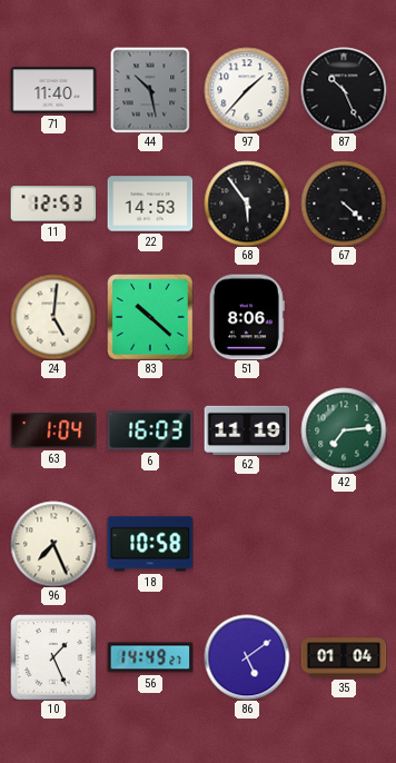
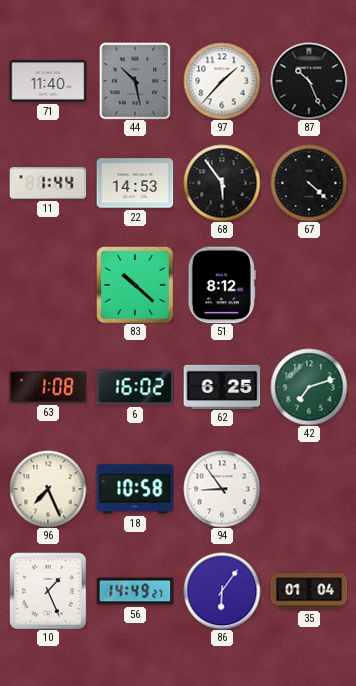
11: 12:53 -> 1:44 (48, 183)
24: 5:01 -> none (53, 317)
51: 8:06 -> 8:12 (222, 285)
63: 1:04 -> 1:08 (48, 387)
6: 16:03 -> 16:02 (135, 387)
62: 11:19 -> 6:25 (222, 386)
42: 7:14 -> 7:12 (309, 387)
94: none -> 8:54 (222, 489)
86: 5:09 -> 6:06 (222, 591)
